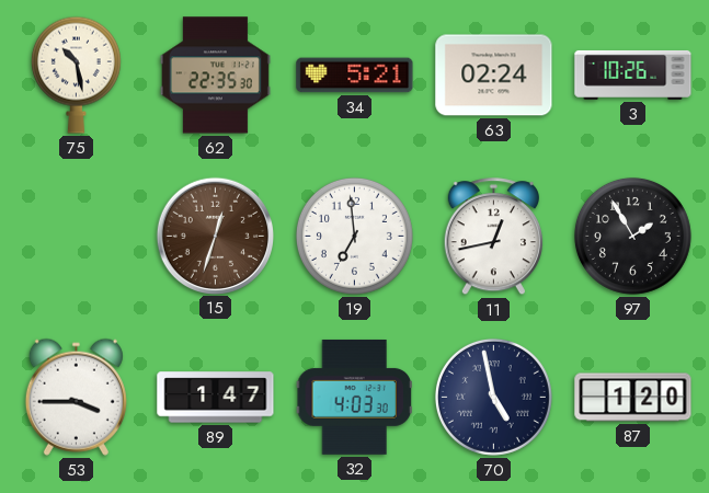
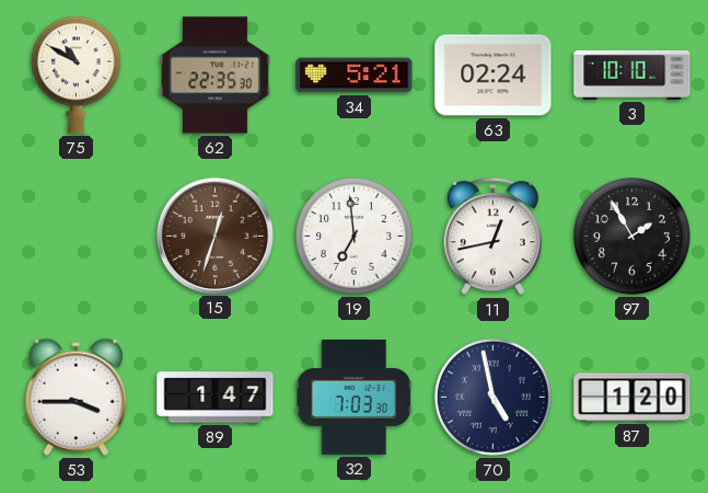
75: 10:28 -> 10:50 (76, 74)
3: 10:26 -> 10:10 (632, 74)
32: 4:03 -> 7:03 (353, 397)
